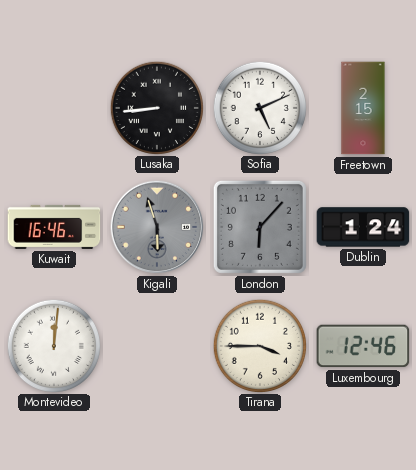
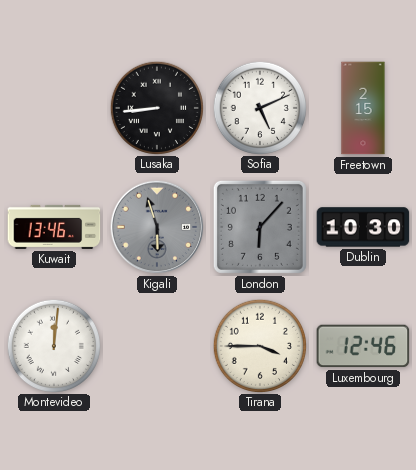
Kuwait: 16:46 -> 13:46 (54, 227)
Dublin: 1:24 -> 10:30 (363, 227)
